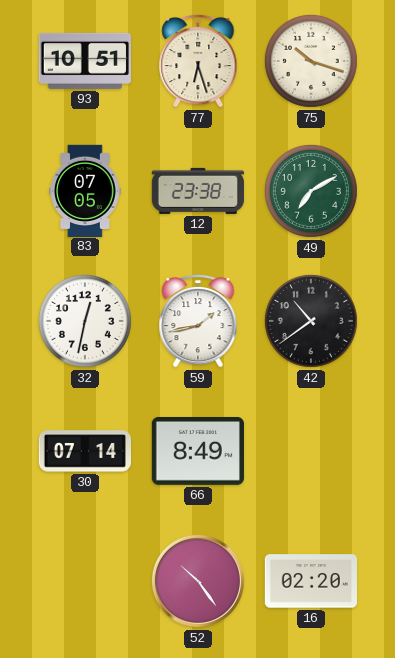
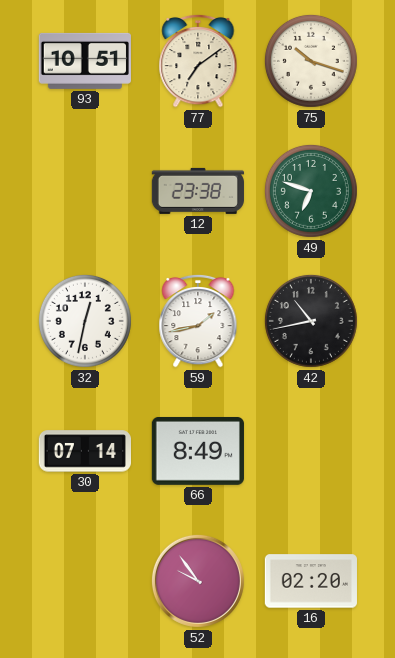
77: 6:27 -> 7:09 (198, 61)
83: 07:05 -> none (85, 190)
49: 7:10 -> 6:48 (311, 191)
42: 10:39 -> 10:43 (311, 321)
52: 10:24 -> 9:54 (198, 581)
